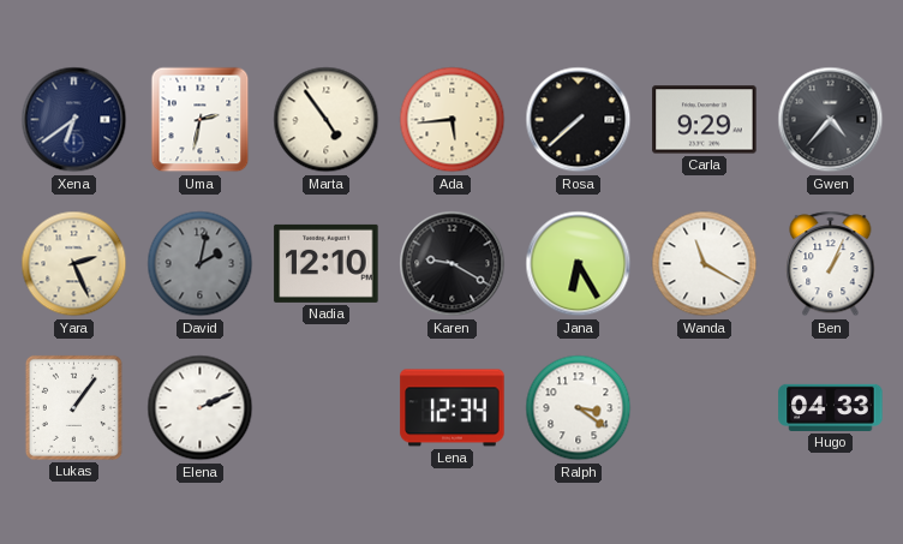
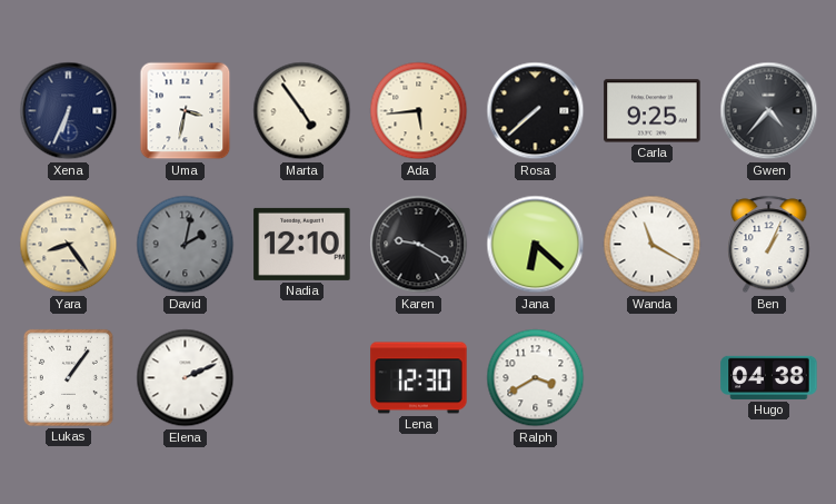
Xena: 6:39 -> 6:34 (69, 111)
Uma: 2:32 -> 3:32 (186, 111)
Carla: 9:29 -> 9:25 (653, 111)
Yara: 2:26 -> 8:24 (69, 245)
Jana: 6:25 -> 6:22 (536, 245)
Lena: 12:34 -> 12:30 (419, 378)
Ralph: 3:21 -> 3:40 (536, 378)
Hugo: 04:33 -> 04:38 (769, 377)
